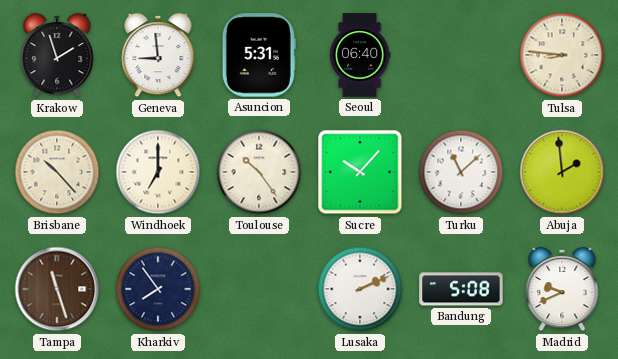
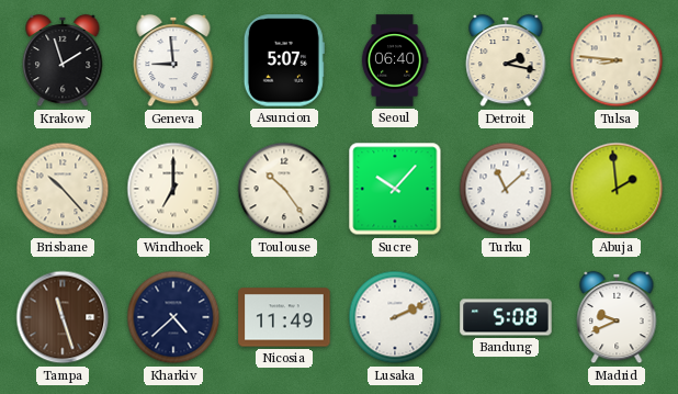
Asuncion: 5:31 -> 5:07 (284, 60)
Detroit: none -> 2:17 (506, 60)
Kharkiv: 7:54 -> 4:38 (173, 317)
Nicosia: none -> 11:49 (284, 317)
